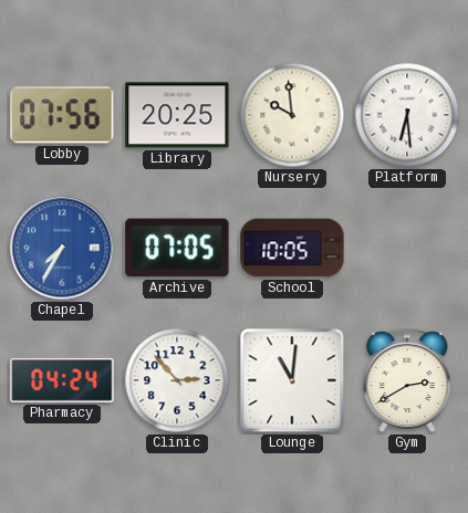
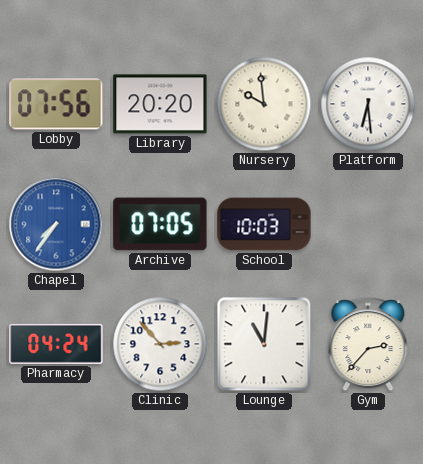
Library: 20:25 -> 20:20 (160, 104)
Chapel: 7:35 -> 7:36 (56, 224)
School: 10:05 -> 10:03 (264, 224)
Gym: 2:40 -> 2:37 (368, 345)
